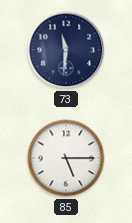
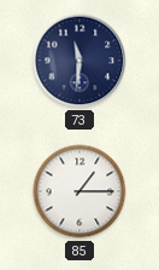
85: 5:15 -> 1:15 (79, 191)
